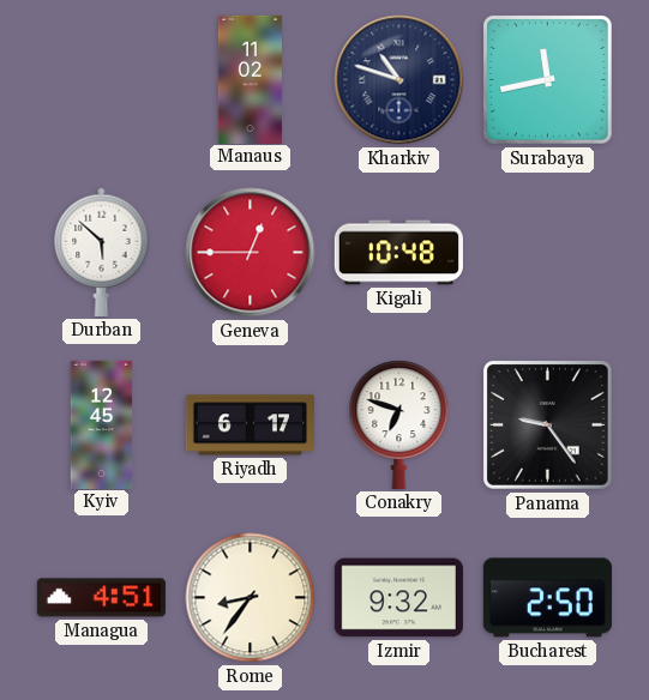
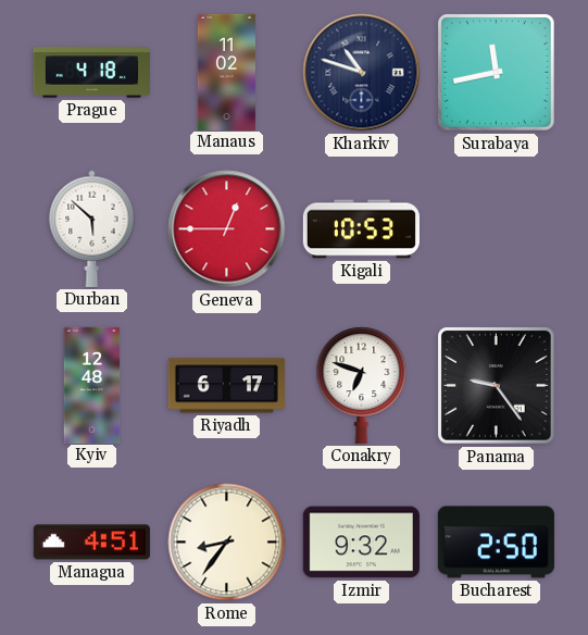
Prague: none -> 4:18 (91, 73)
Kigali: 10:48 -> 10:53 (361, 229)
Kyiv: 12:45 -> 12:48 (92, 385)
